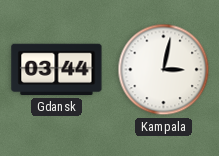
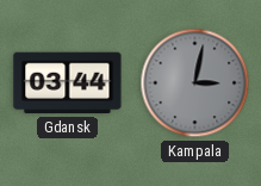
Kampala dial: white -> grey (195, 83)
